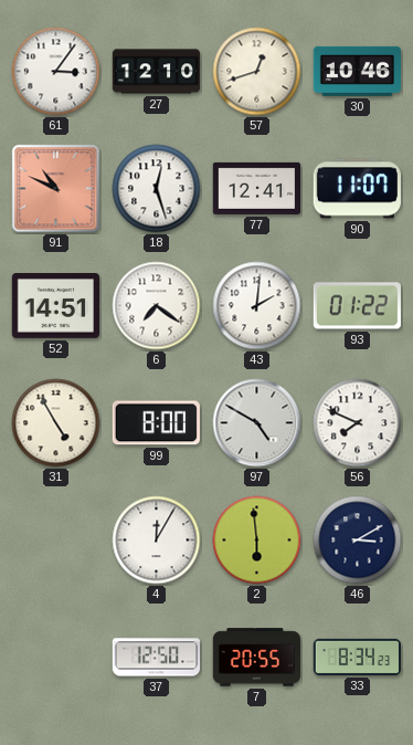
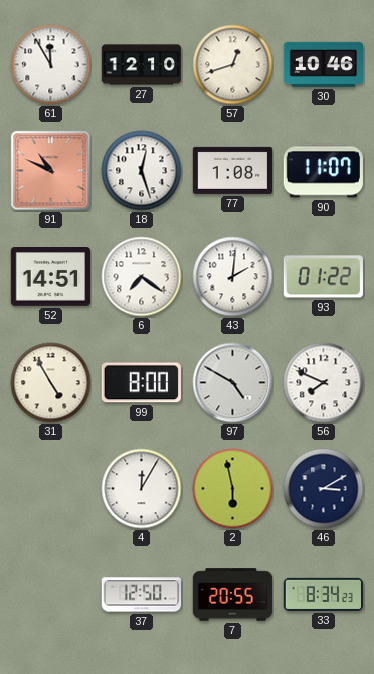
61: 3:06 -> 11:55 (51, 65)
77: 12:41 -> 1:08 (233, 170)
2: 5:59 -> 5:58 (233, 489)
